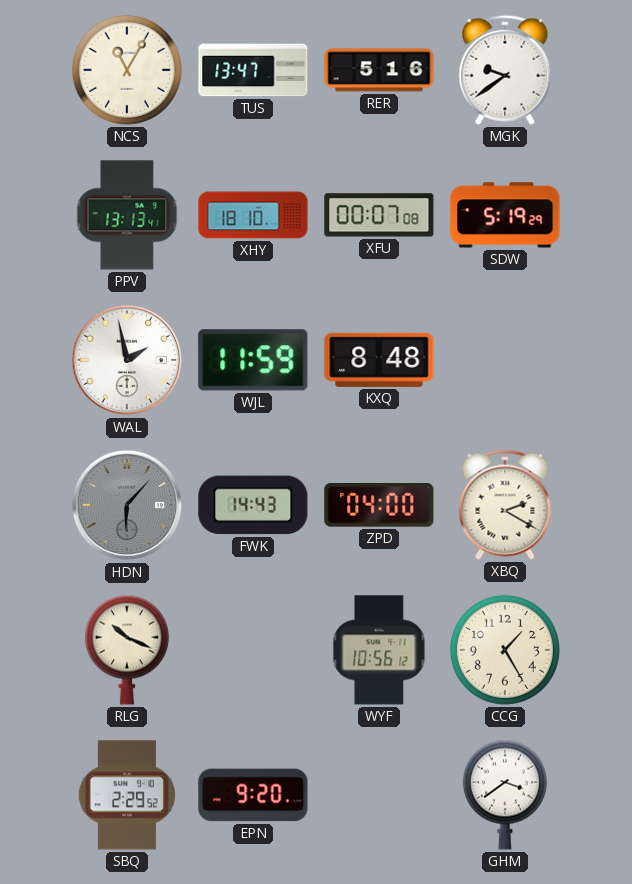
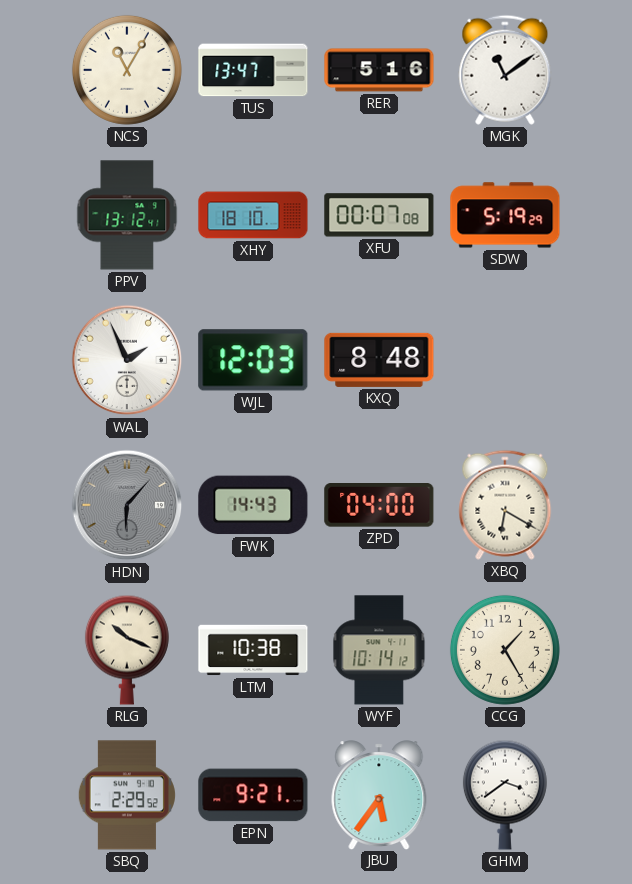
MGK: 9:39 -> 11:09 (505, 70)
PPV: 13:13 -> 13:12 (127, 215)
WAL: 1:58 -> 1:56 (127, 360)
WJL: 11:59 -> 12:03 (253, 360)
XBQ: 2:20 -> 6:20 (505, 505)
LTM: none -> 10:38 (253, 650)
WYF: 10:56 -> 10:14 (379, 650)
EPN: 9:20 -> 9:21 (253, 795)
JBU: none -> 5:36 (379, 795)
